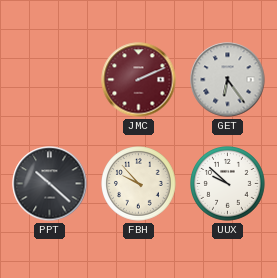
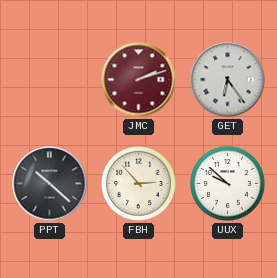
JMC: 2:11 -> 2:12 (139, 80)
FBH: 9:53 -> 2:53 (139, 184)
